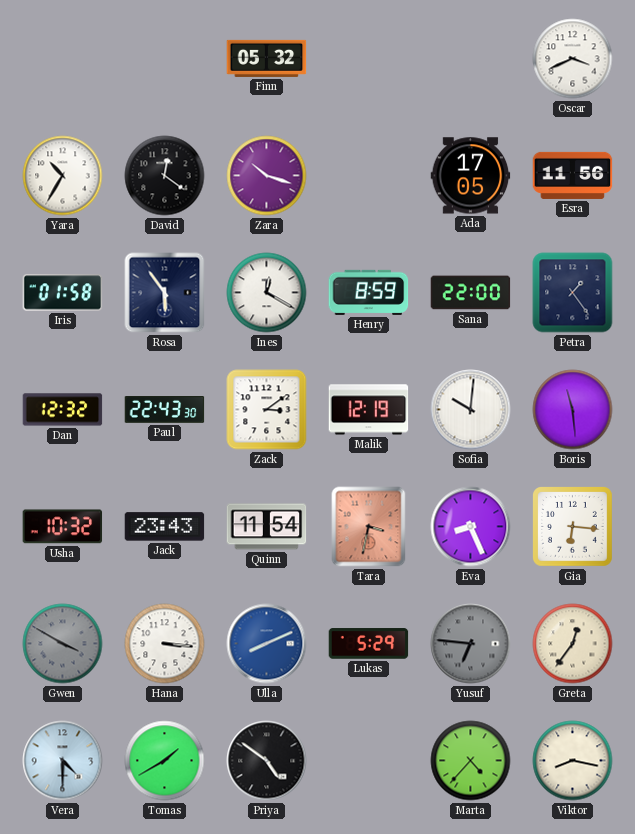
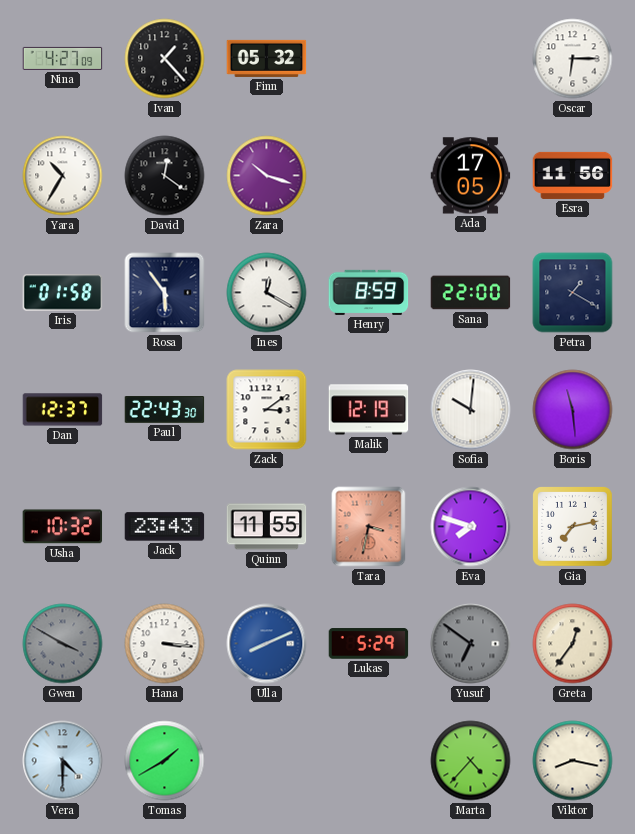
Nina: none -> 4:27 (63, 58)
Ivan: none -> 1:23 (165, 59)
Oscar: 3:41 -> 6:15 (573, 59)
Petra: 1:24 -> 1:20 (573, 293)
Dan: 12:32 -> 12:37 (63, 410)
Quinn: 11:54 -> 11:55 (267, 527)
Eva: 8:26 -> 7:48 (471, 527)
Gia: 6:16 -> 7:13 (573, 527)
Yusuf: 6:46 -> 6:51 (471, 644)
Priya: 4:51 -> none (267, 761)
